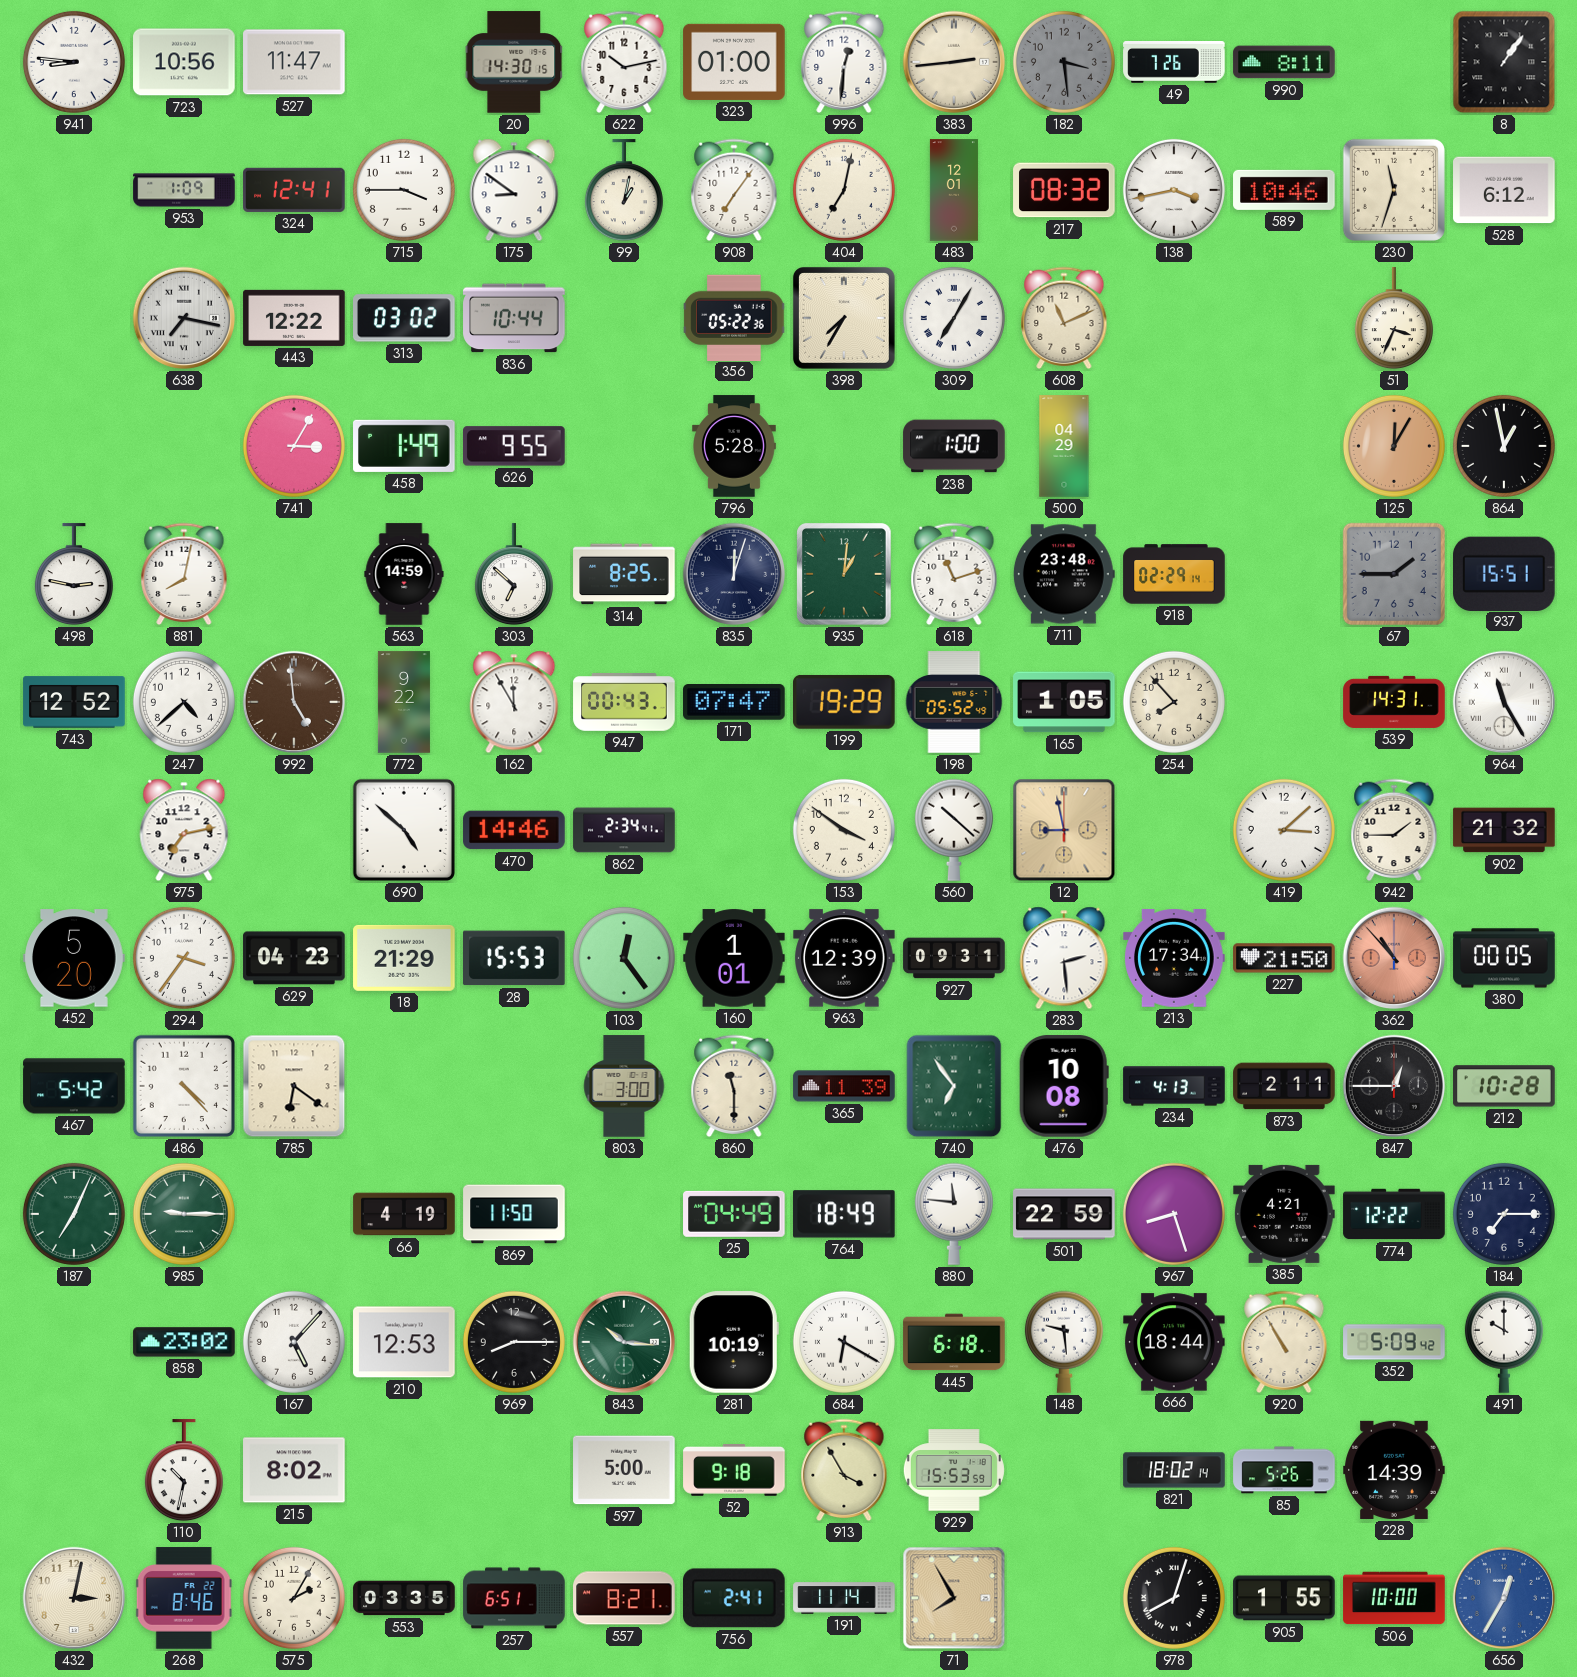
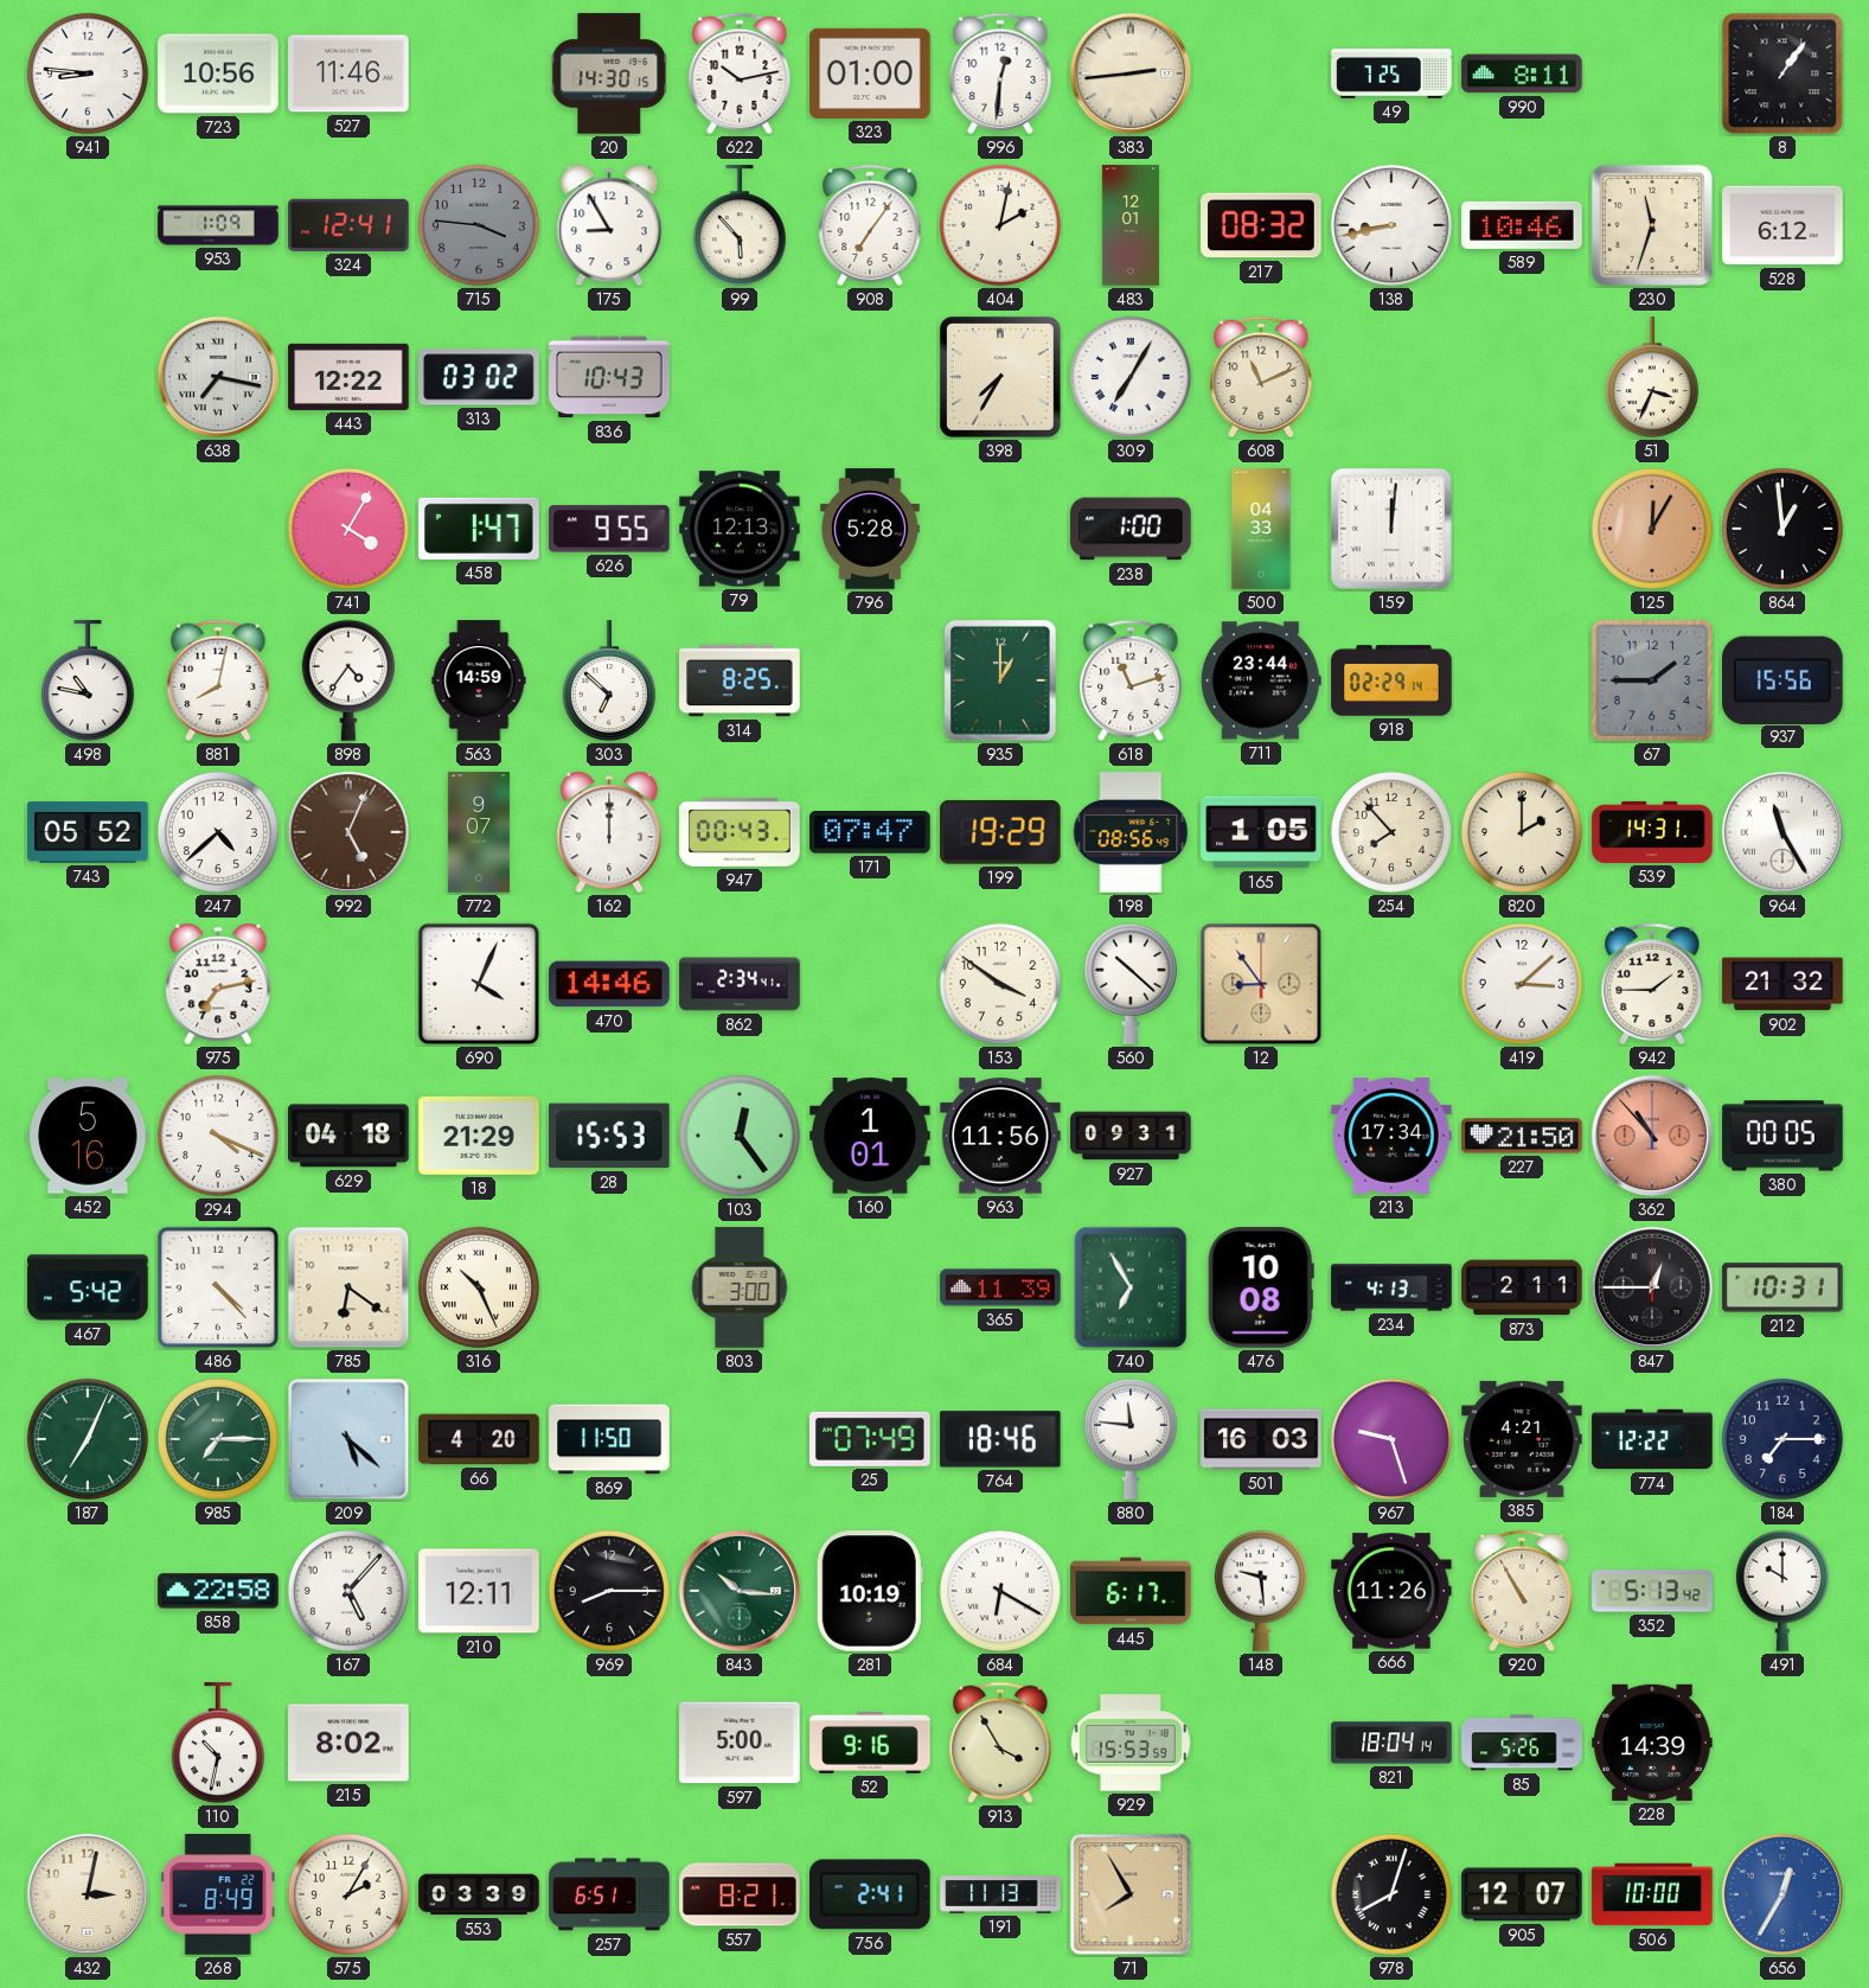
527: 11:47 -> 11:46 (348, 73)
182: 3:29 -> none (1064, 62)
49: 7:26 -> 7:25 (1391, 75)
715: 3:45 -> 3:46 (479, 225)
715 dial: white -> grey (479, 225)
175: 8:51 -> 8:55 (609, 225)
99: 1:02 -> 5:53 (740, 226)
404: 7:02 -> 2:02 (1000, 225)
138: 3:43 -> 8:43 (1391, 225)
836: 10:44 -> 10:43 (609, 377)
356: 05:22 -> none (734, 317)
741: 3:05 -> 4:05 (348, 529)
458: 1:49 -> 1:47 (479, 529)
79: none -> 12:13 (740, 529)
500: 04:29 -> 04:33 (1261, 529)
159: none -> 12:01 (1391, 529)
864: 12:58 -> 12:59 (1782, 529)
498: 2:47 -> 10:47 (88, 682)
898: none -> 4:36 (348, 680)
835: 12:03 -> none (734, 574)
935: 1:01 -> 1:00 (1000, 680)
711: 23:48 -> 23:44 (1261, 680)
937: 15:51 -> 15:56 (1784, 679)
743: 12:52 -> 05:52 (88, 832)
992: 4:59 -> 5:04 (348, 832)
772: 9:22 -> 9:07 (479, 832)
162: 11:55 -> 12:00 (609, 832)
198: 05:52 -> 08:56 (1131, 832)
820: none -> 2:00 (1522, 832)
690: 4:52 -> 4:04 (479, 984)
12: 8:58 -> 8:54 (1261, 984)
452: 5:20 -> 5:16 (88, 1136)
294: 3:36 -> 4:19 (218, 1136)
629: 04:23 -> 04:18 (348, 1136)
963: 12:39 -> 11:56 (1000, 1136)
283: 2:29 -> none (1064, 958)
316: none -> 10:26 (479, 1287)
860: 11:30 -> none (734, 1086)
740: 6:54 -> 6:55 (1131, 1287)
212: 10:28 -> 10:31 (1782, 1287)
985: 9:15 -> 7:15 (218, 1439)
209: none -> 5:22 (348, 1439)
66: 4:19 -> 4:20 (479, 1439)
25: 04:49 -> 07:49 (870, 1439)
764: 18:49 -> 18:46 (1001, 1439)
501: 22:59 -> 16:03 (1261, 1439)
967: 8:27 -> 9:27 (1391, 1439)
858: 23:02 -> 22:58 (218, 1591)
210: 12:53 -> 12:11 (479, 1591)
445: 6:18 -> 6:17 (1131, 1591)
666: 18:44 -> 11:26 (1391, 1591)
352: 5:09 -> 5:13 (1652, 1591)
52: 9:18 -> 9:16 (870, 1744)
821: 18:02 -> 18:04 (1391, 1743)
268: 8:46 -> 8:49 (218, 1894)
553: 03:35 -> 03:39 (479, 1894)
191: 11:14 -> 11:13 (1000, 1894)
905: 1:55 -> 12:07 (1522, 1894)
